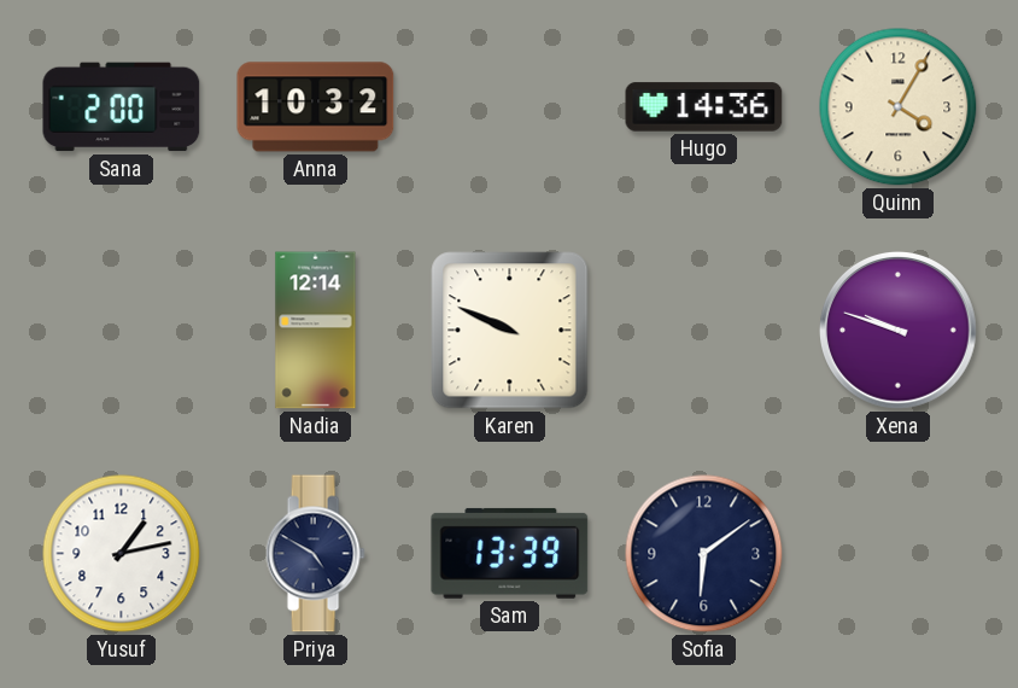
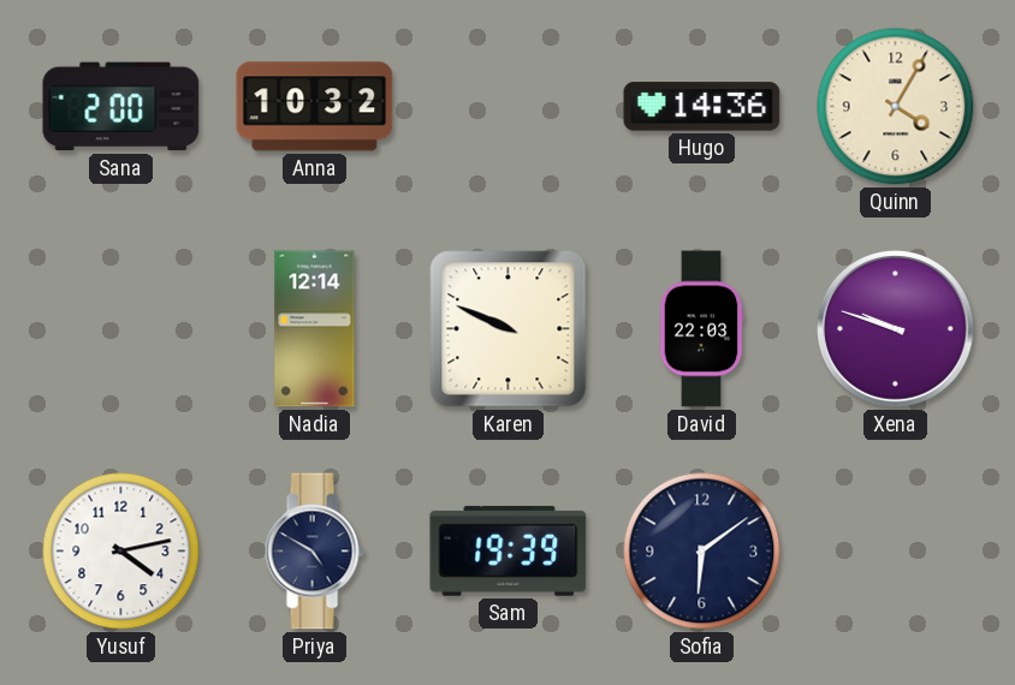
David: none -> 22:03 (701, 329)
Yusuf: 1:13 -> 4:13 (121, 552)
Sam: 13:39 -> 19:39 (509, 550)
